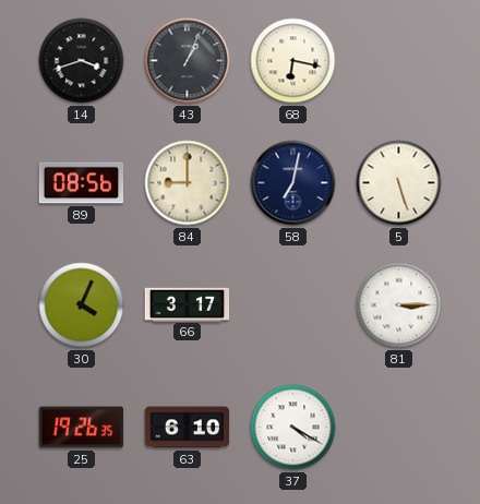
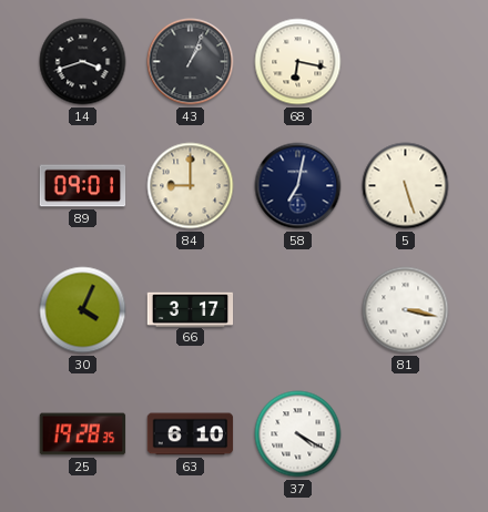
89: 08:56 -> 09:01 (83, 186)
81: 3:15 -> 3:17 (406, 310)
25: 19:26 -> 19:28 (83, 434)
